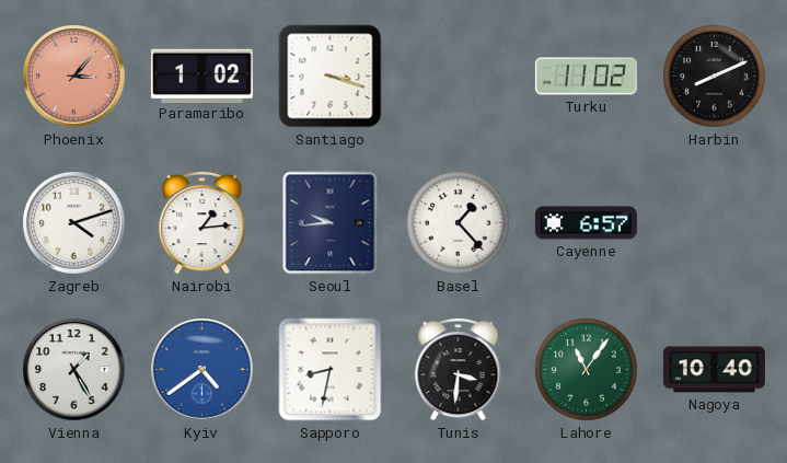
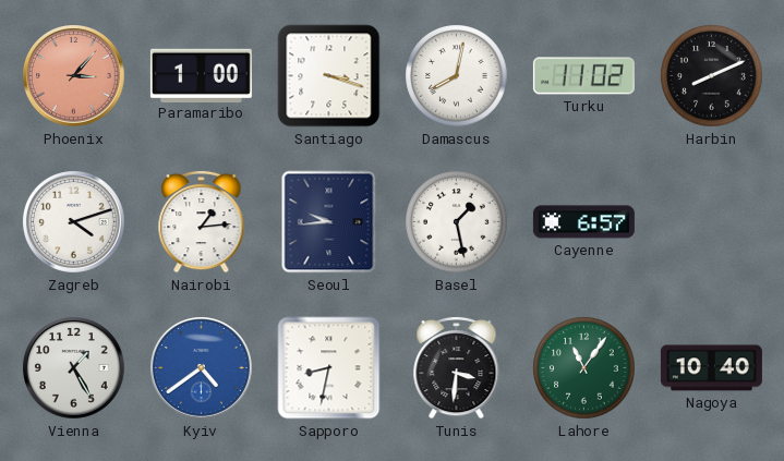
Paramaribo: 1:02 -> 1:00 (201, 75)
Damascus: none -> 8:02 (457, 76)
Basel: 1:23 -> 1:28 (457, 222)
